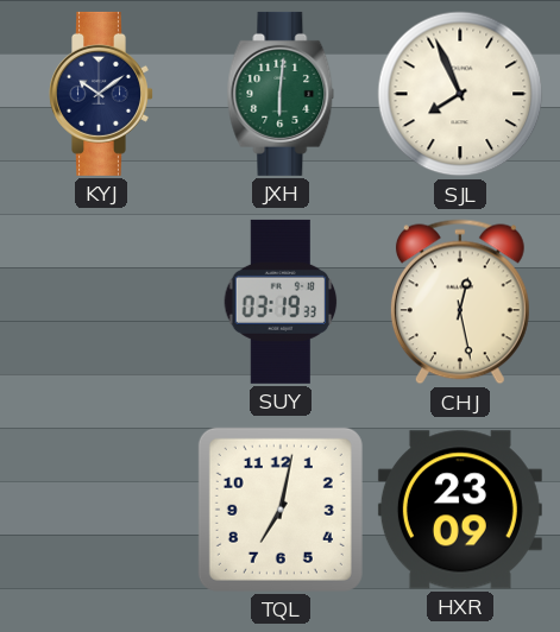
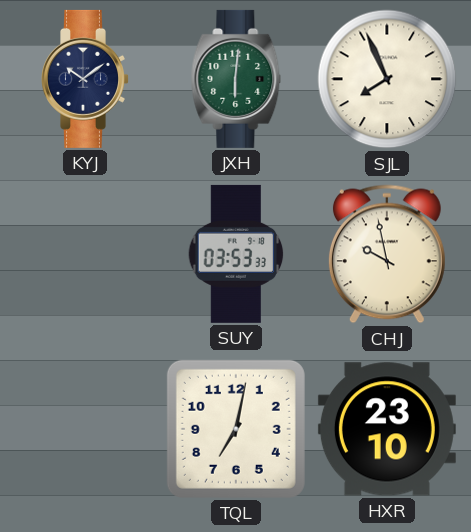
SUY: 03:19 -> 03:53 (236, 254)
CHJ: 12:28 -> 9:58 (387, 254)
HXR: 23:09 -> 23:10 (387, 429)
